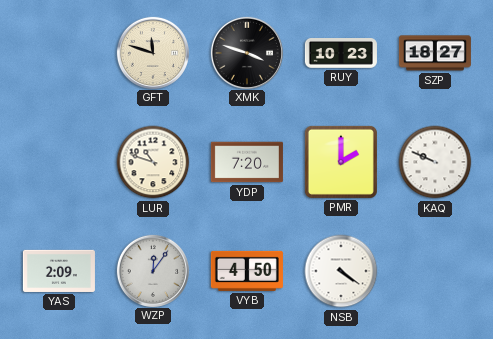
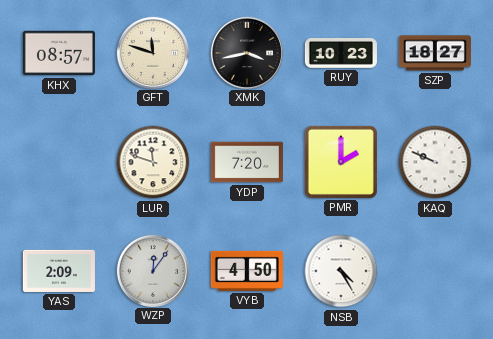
KHX: none -> 08:57 (59, 53)
XMK: 3:48 -> 3:43 (246, 52)
LUR: 10:48 -> 11:48 (153, 162)
NSB: 4:21 -> 4:25 (341, 271)
